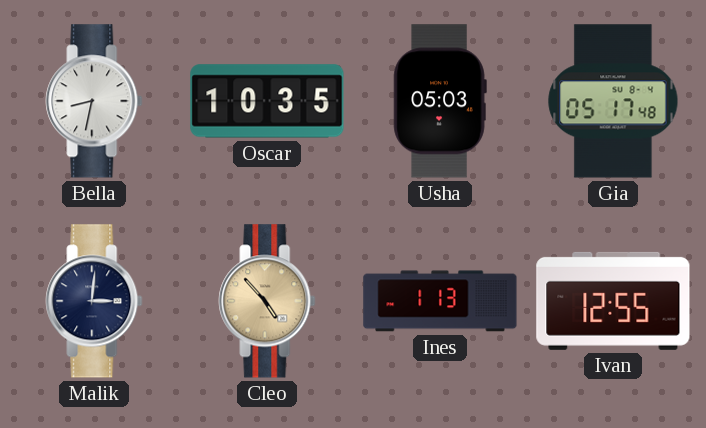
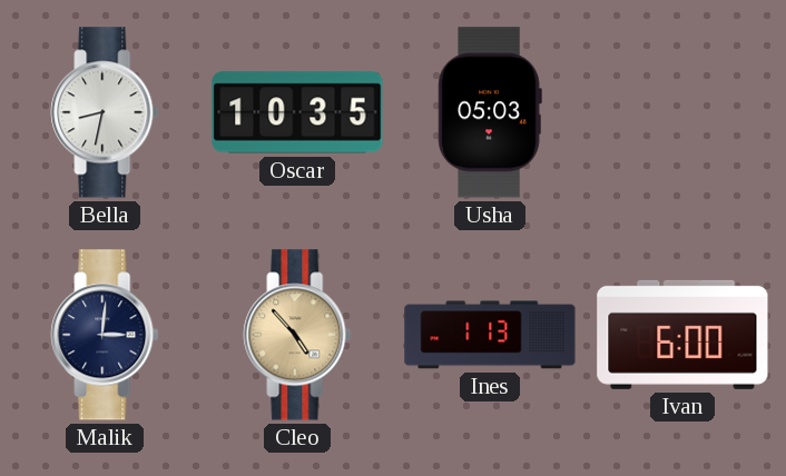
Gia: 05:17 -> none (613, 101)
Ivan: 12:55 -> 6:00 (682, 335)
